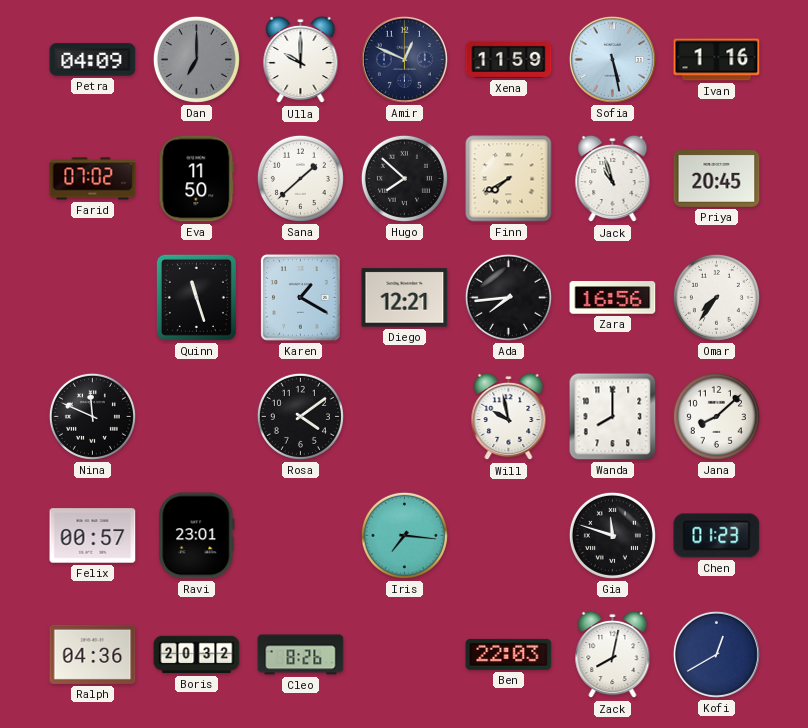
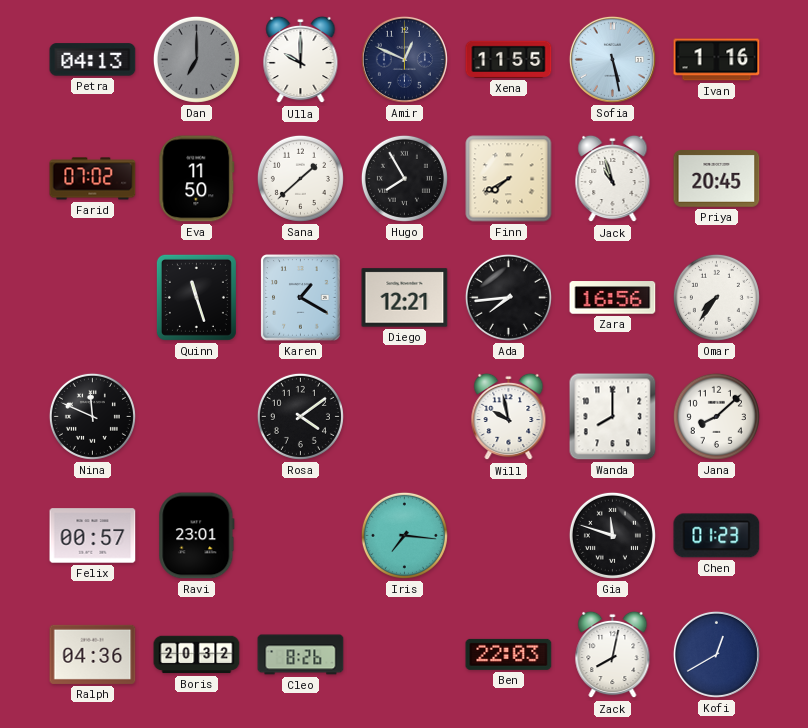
Petra: 04:09 -> 04:13 (93, 60)
Xena: 11:59 -> 11:55 (509, 59)
Hugo: 7:52 -> 7:55 (404, 178)
